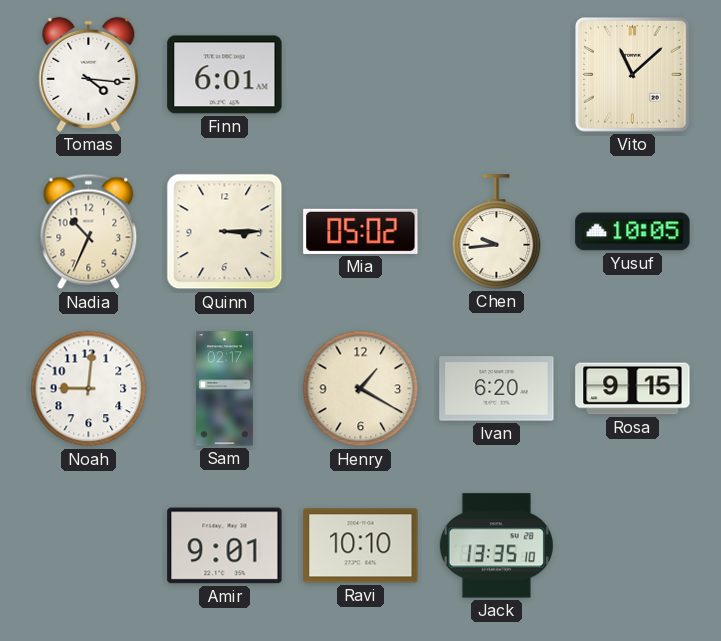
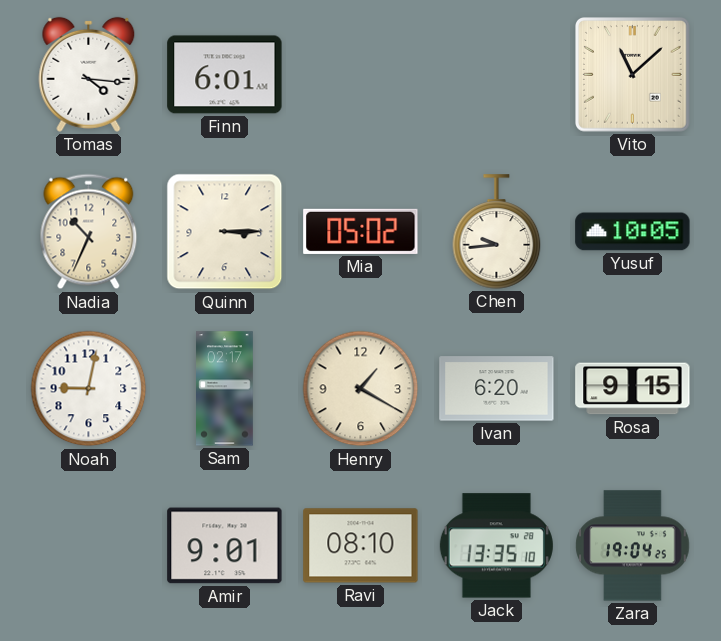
Noah: 9:01 -> 9:02 (89, 389)
Ravi: 10:10 -> 08:10 (361, 546)
Zara: none -> 19:04 (633, 546)
